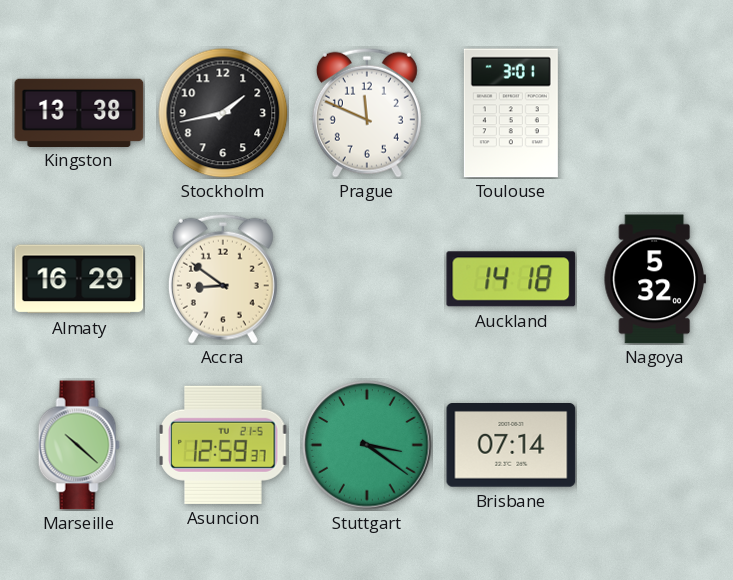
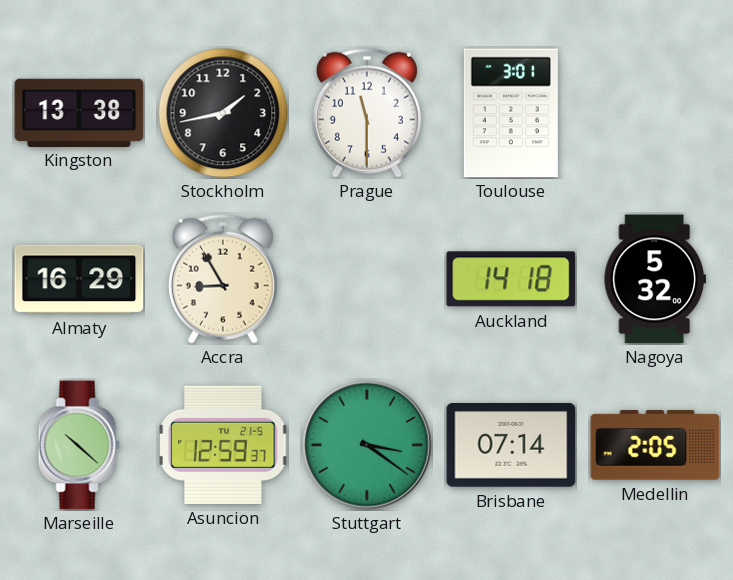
Prague: 11:49 -> 11:30 (367, 113)
Accra: 8:51 -> 8:55 (223, 279)
Medellin: none -> 2:05 (655, 446)
